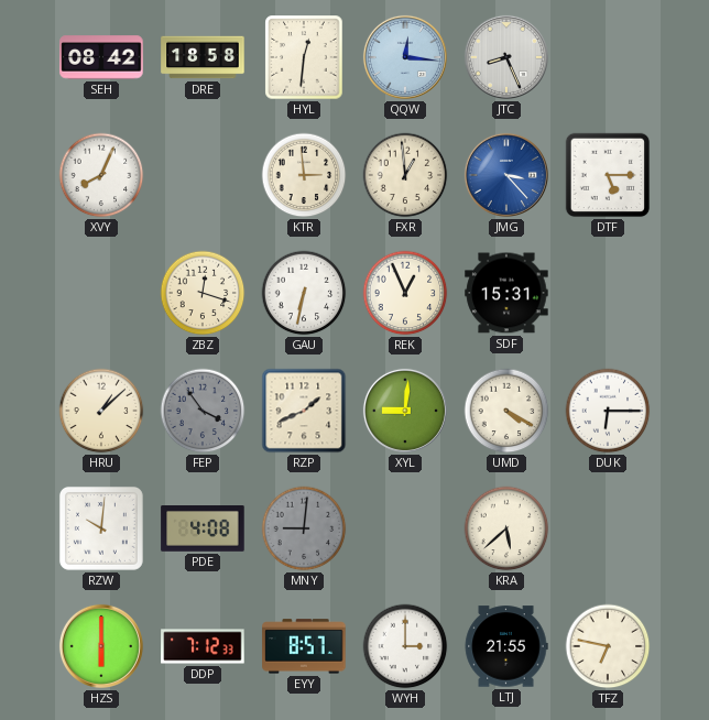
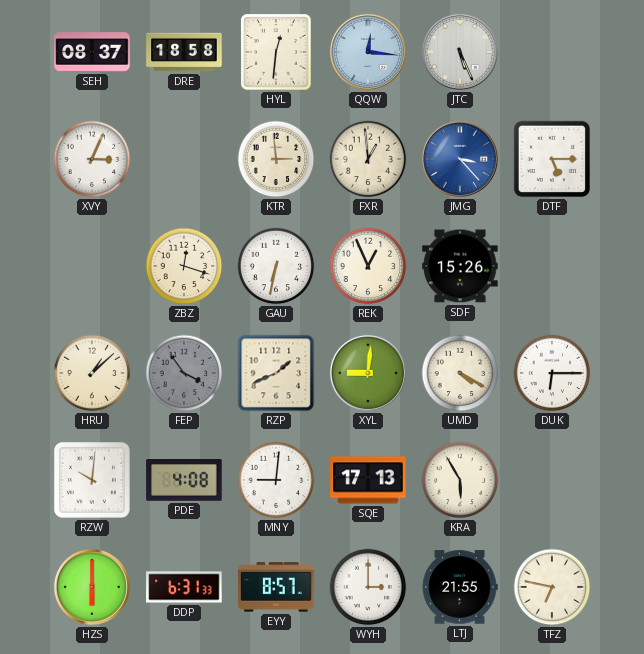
SEH: 08:42 -> 08:37 (92, 52)
JTC: 8:26 -> 5:26 (460, 52)
XVY: 8:04 -> 3:04 (92, 159)
SDF: 15:31 -> 15:26 (460, 266)
MNY dial: grey -> white (276, 480)
SQE: none -> 17:13 (368, 480)
KRA: 5:38 -> 5:55 (460, 480)
DDP: 7:12 -> 6:31 (184, 587)
